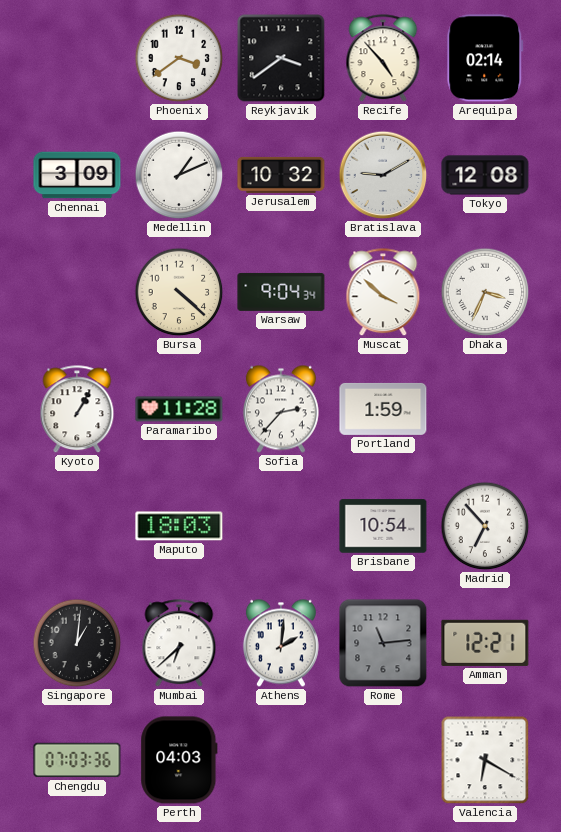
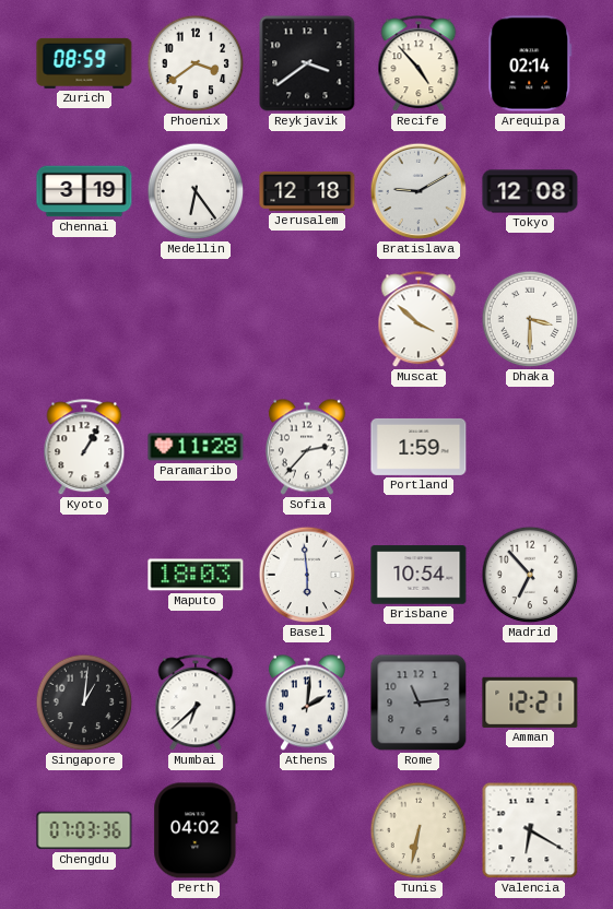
Zurich: none -> 08:59 (84, 63)
Chennai: 3:09 -> 3:19 (84, 191)
Medellin: 1:11 -> 6:24 (196, 191)
Jerusalem: 10:32 -> 12:18 (307, 191)
Bursa: 4:22 -> none (179, 292)
Warsaw: 9:04 -> none (281, 292)
Dhaka: 3:34 -> 3:30 (530, 319)
Basel: none -> 5:59 (307, 575)
Perth: 04:03 -> 04:02 (196, 830)
Tunis: none -> 6:32 (419, 830)
